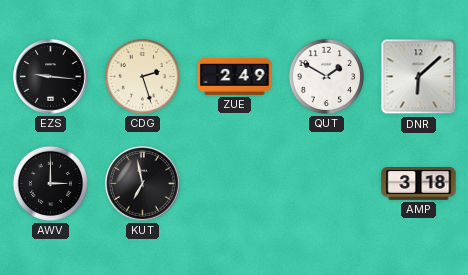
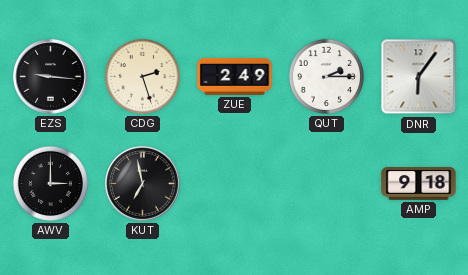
QUT: 1:50 -> 2:15 (326, 76)
DNR: 6:08 -> 6:06 (419, 77)
AMP: 3:18 -> 9:18 (419, 184)
